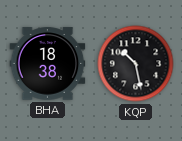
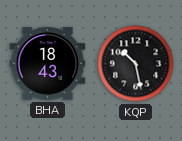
BHA: 18:38 -> 18:43 (48, 64)
